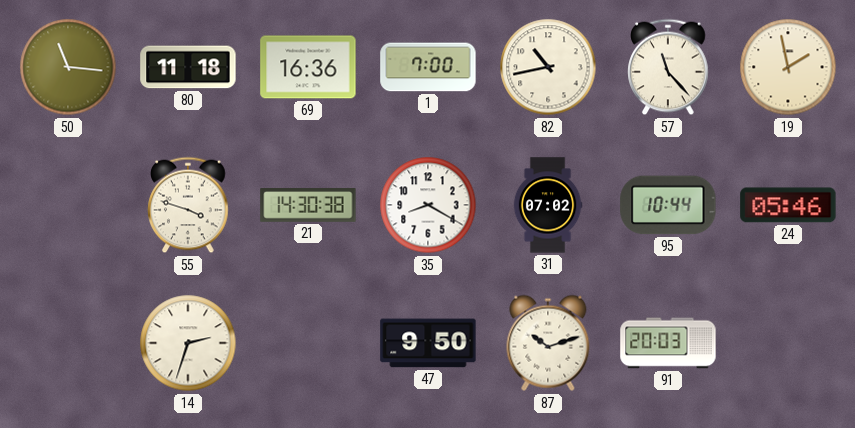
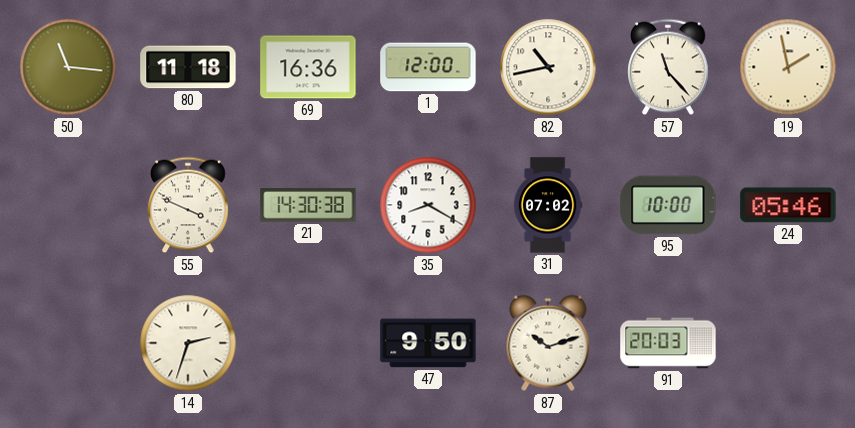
1: 7:00 -> 12:00 (428, 67)
55: 3:48 -> 3:49 (188, 205)
95: 10:44 -> 10:00 (668, 205)
